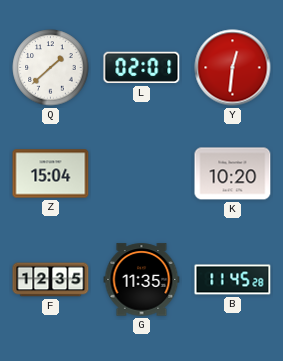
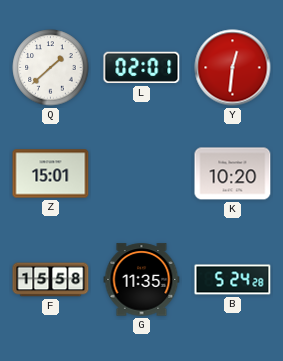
Z: 15:04 -> 15:01 (51, 174)
F: 12:35 -> 15:58 (51, 280)
B: 11:45 -> 5:24 (233, 280)
